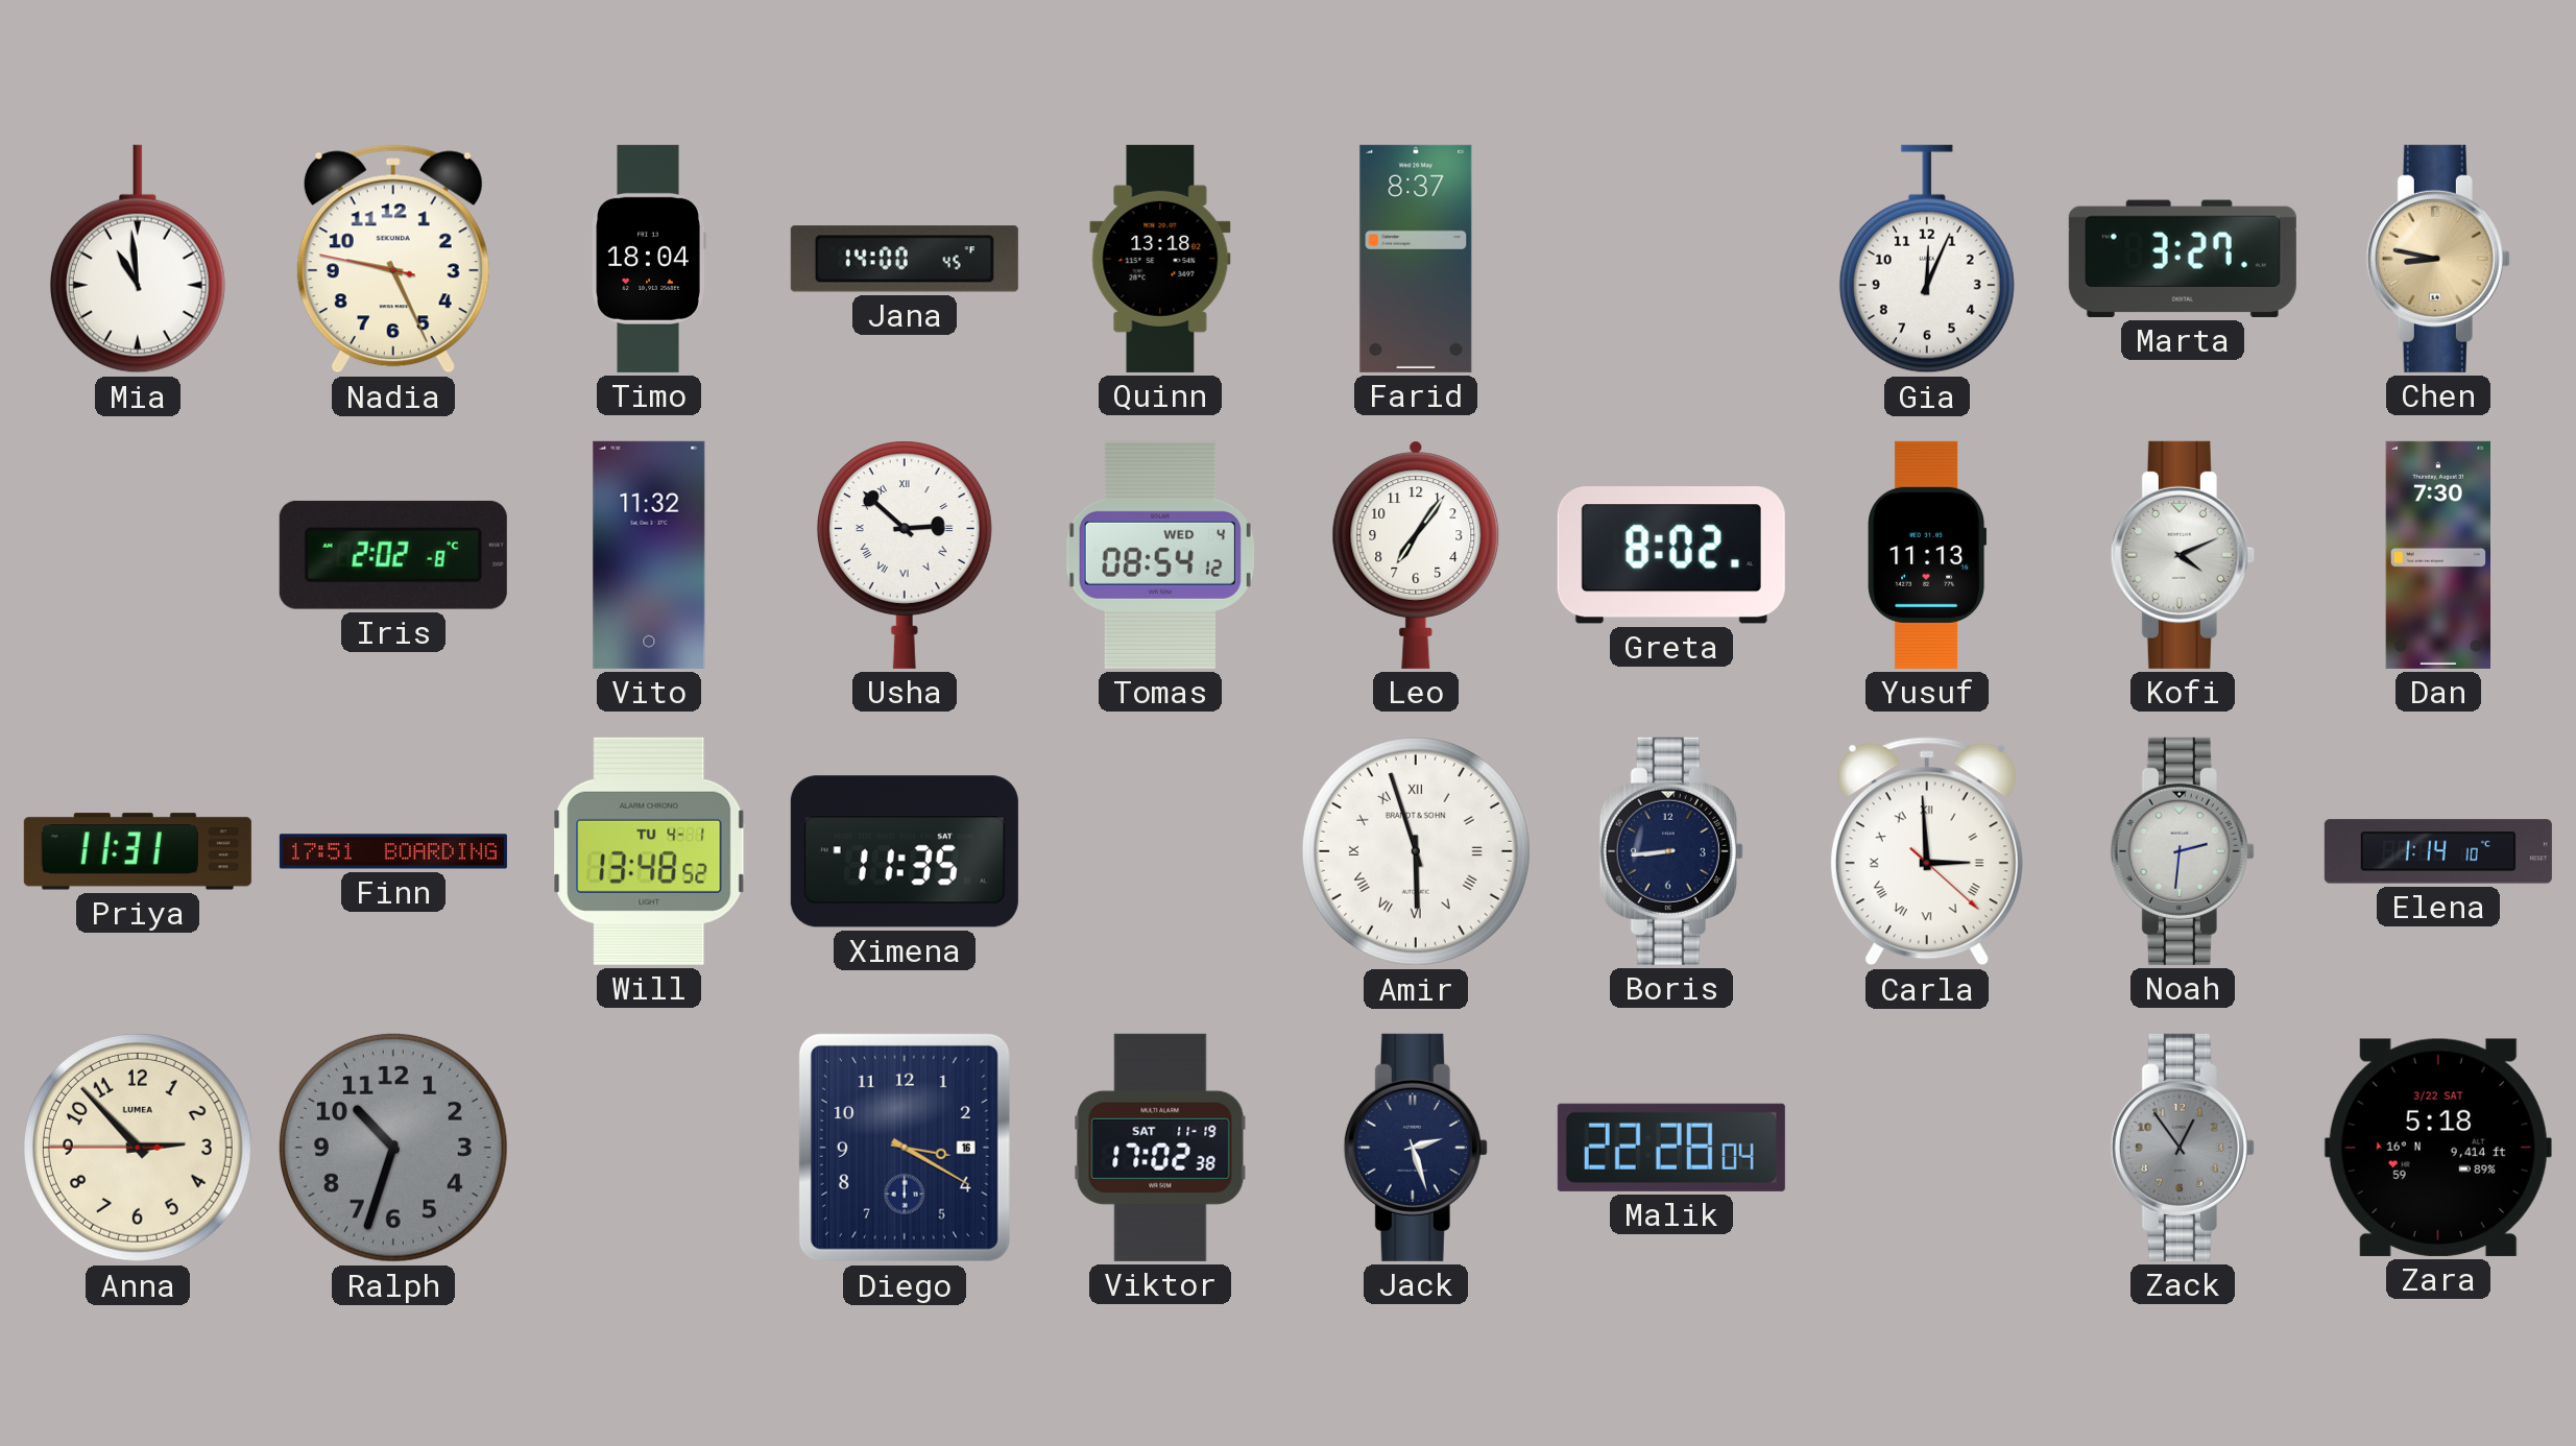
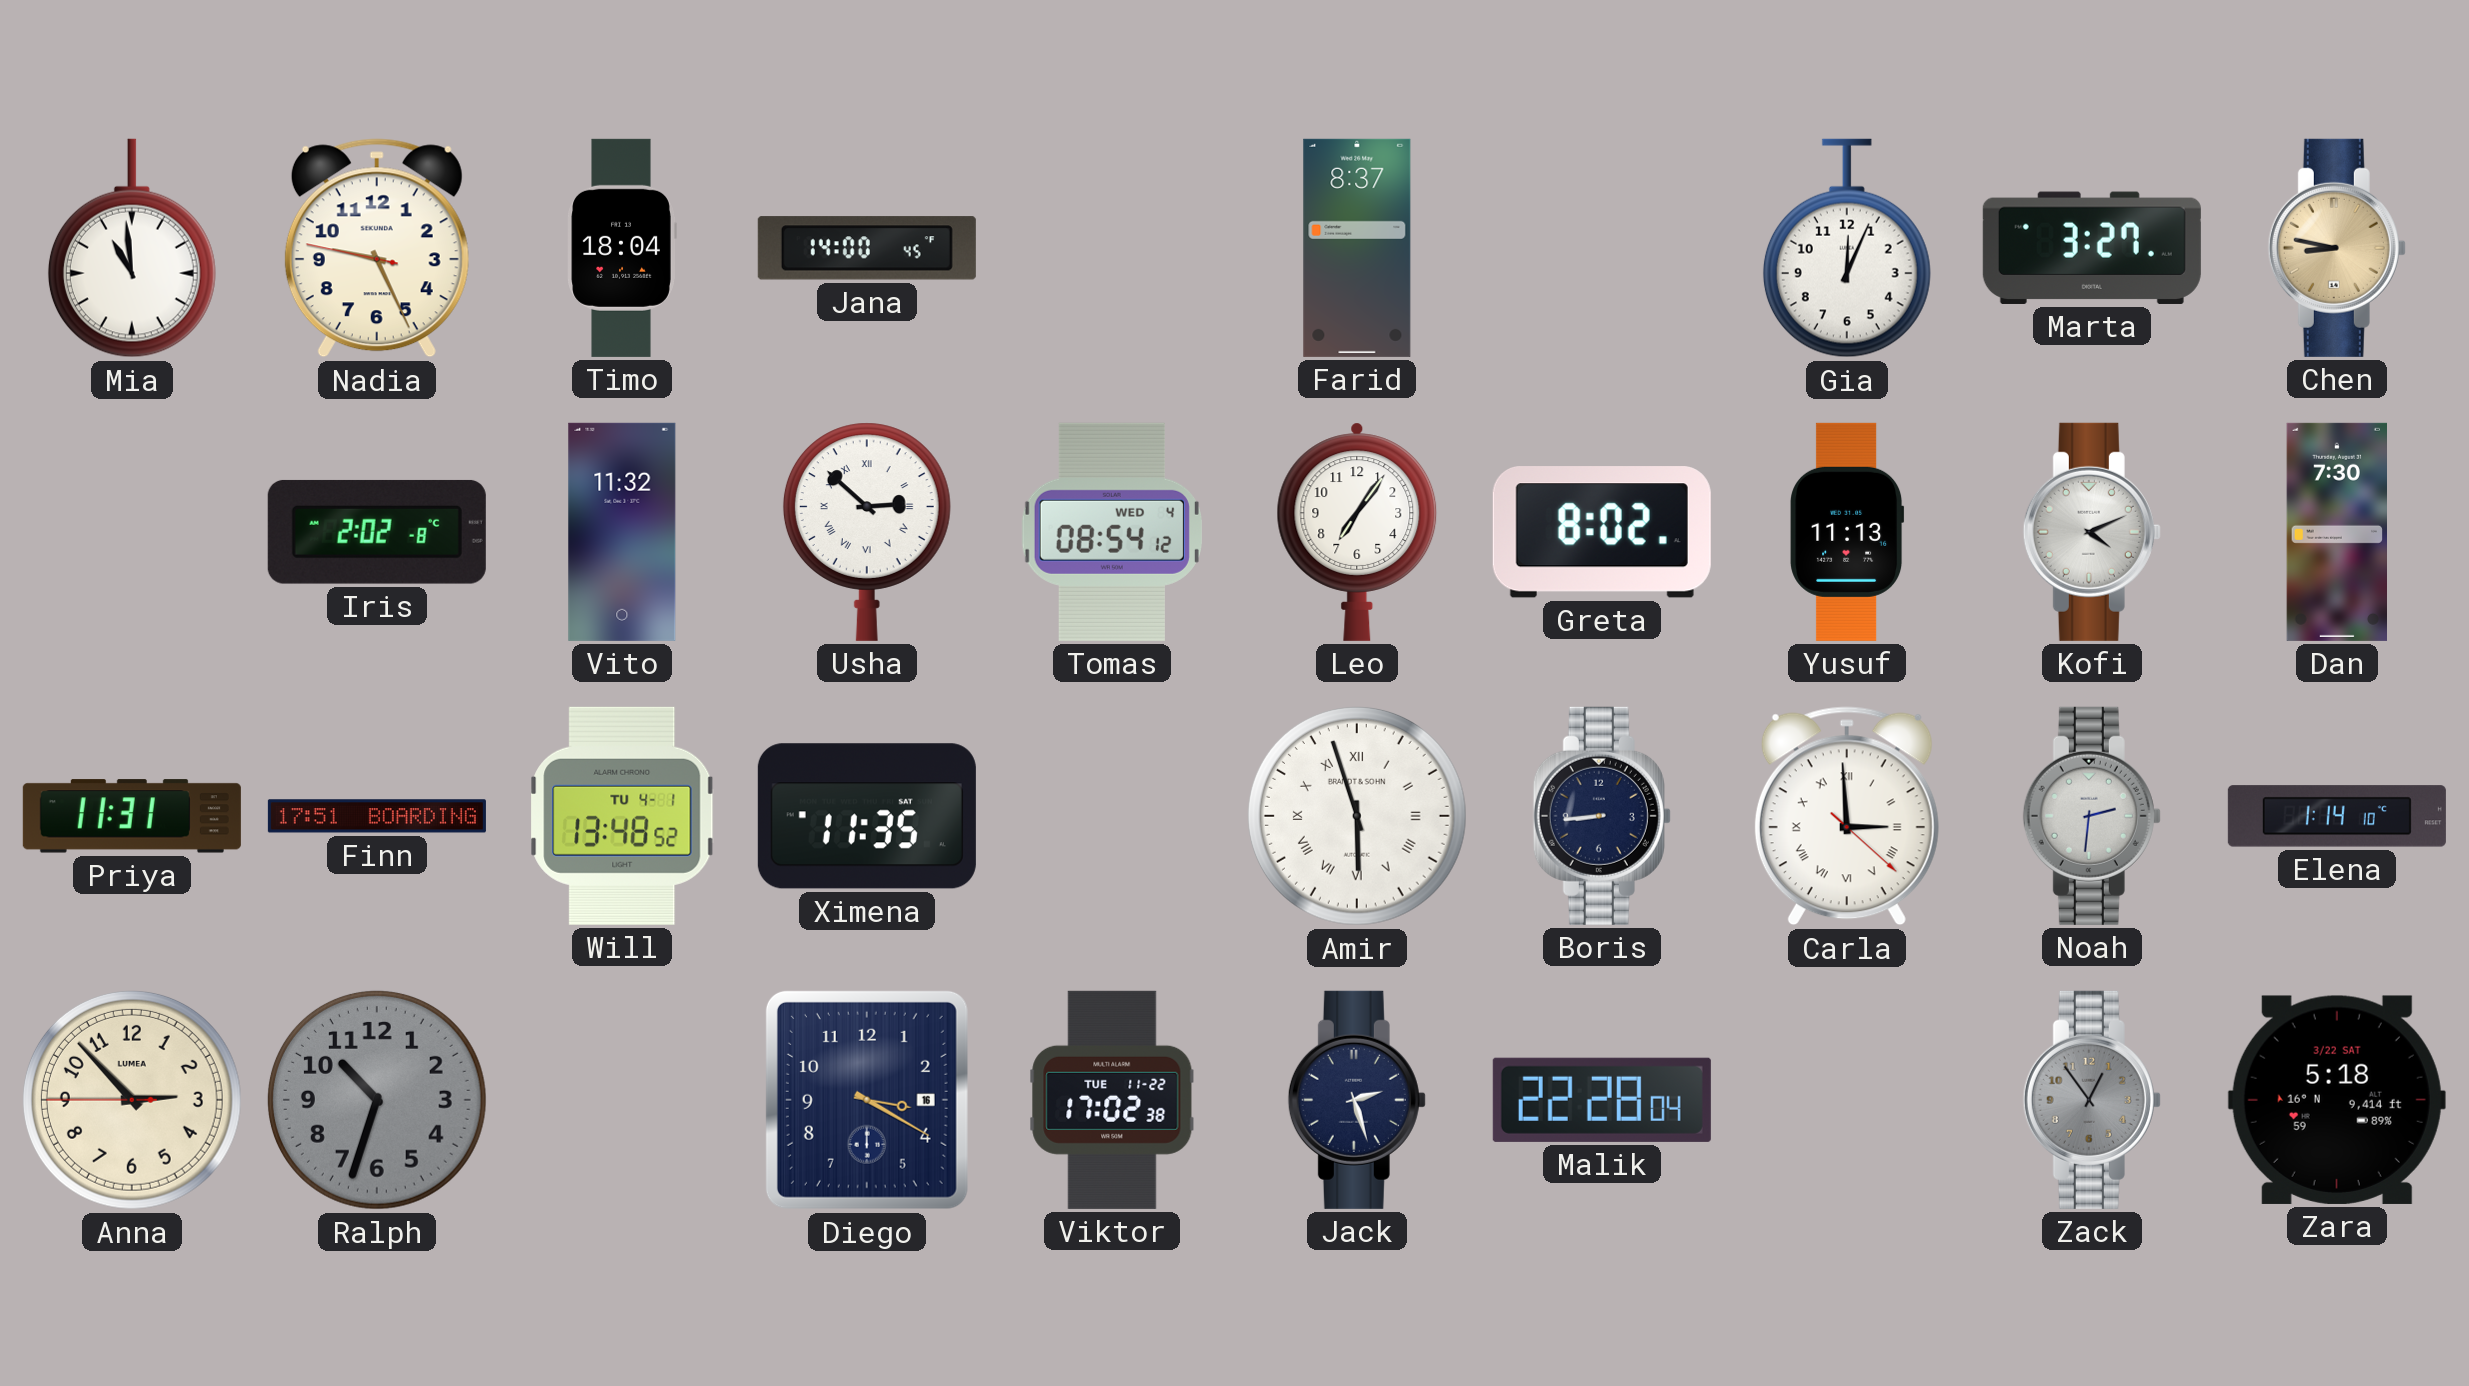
Quinn: 13:18 -> none (1160, 259)
Viktor date: SAT 11-19 -> TUE 11-22 (1112, 1100)
